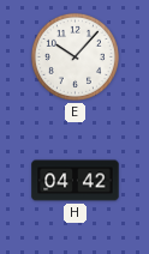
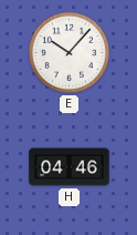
H: 04:42 -> 04:46 (70, 167)
